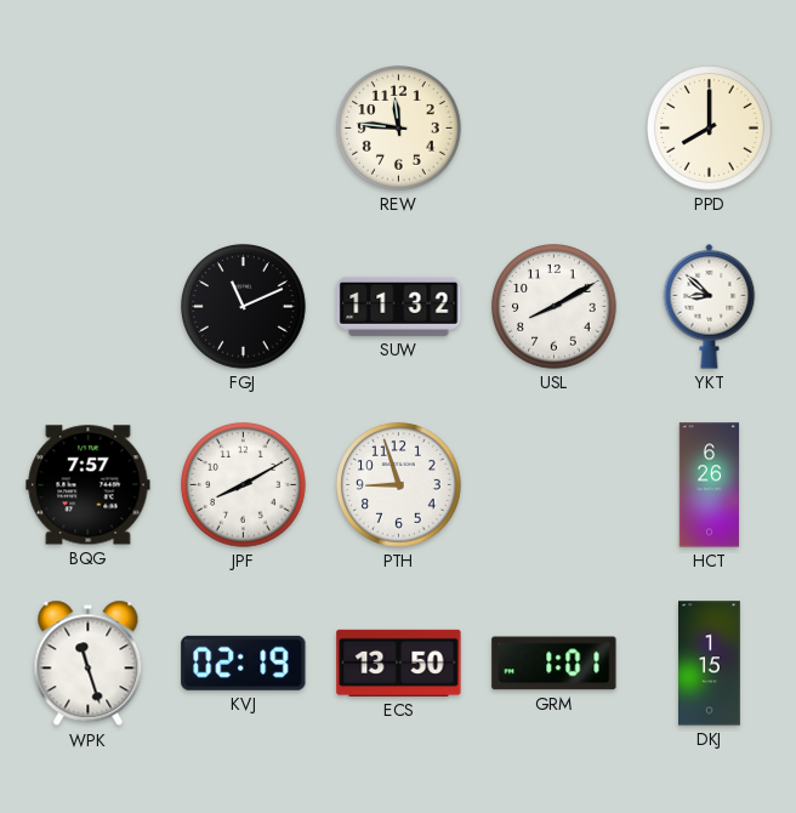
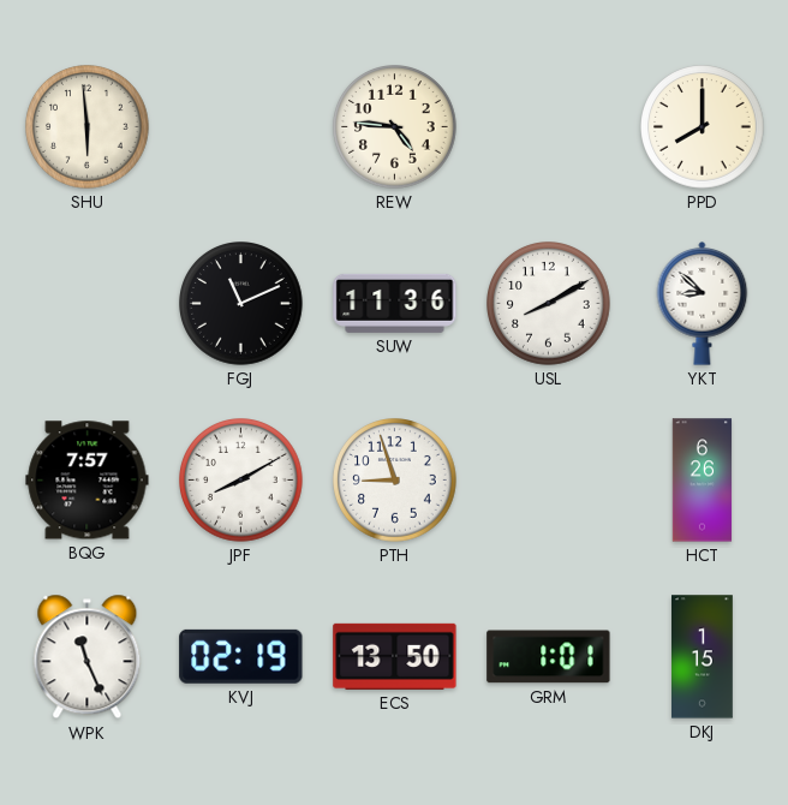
SHU: none -> 5:59 (88, 127)
REW: 11:46 -> 4:46 (395, 127)
SUW: 11:32 -> 11:36 (395, 303)
WPK: 11:27 -> 11:26 (88, 657)
